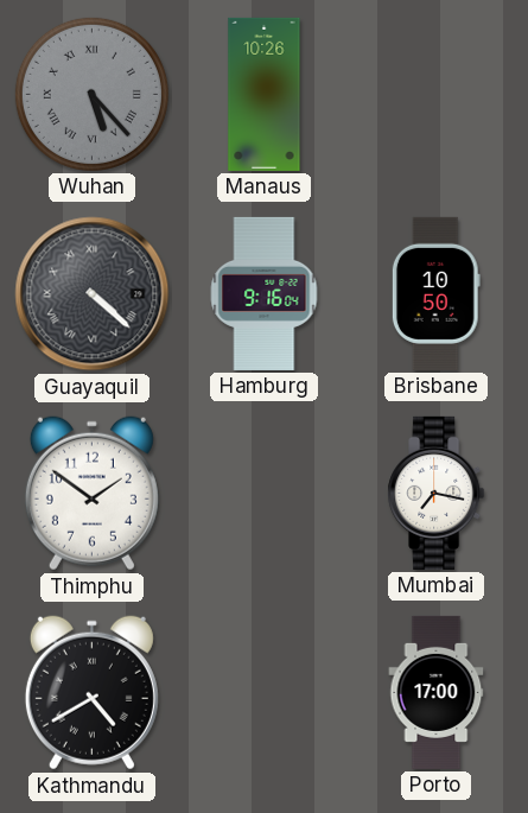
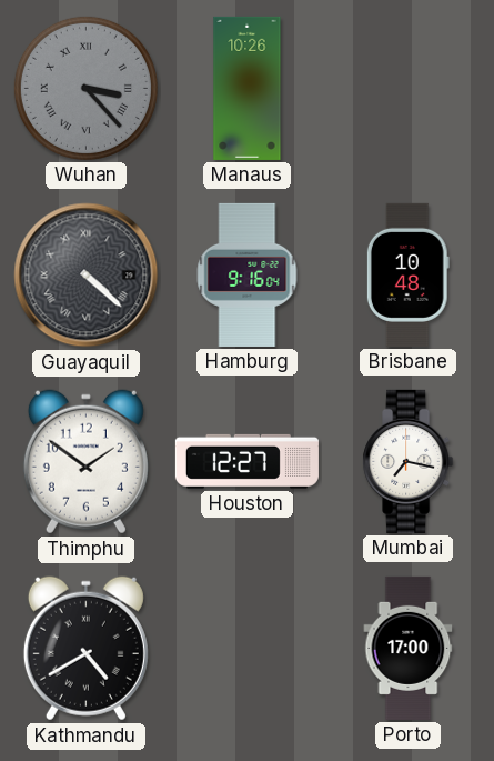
Wuhan: 5:23 -> 3:23 (85, 88)
Brisbane: 10:50 -> 10:48 (407, 274)
Houston: none -> 12:27 (246, 461)
